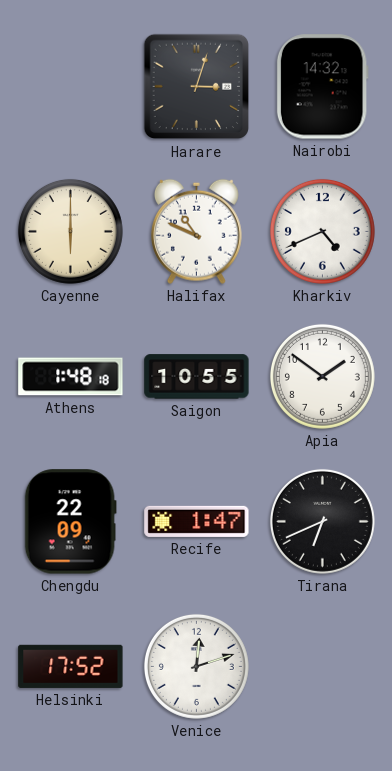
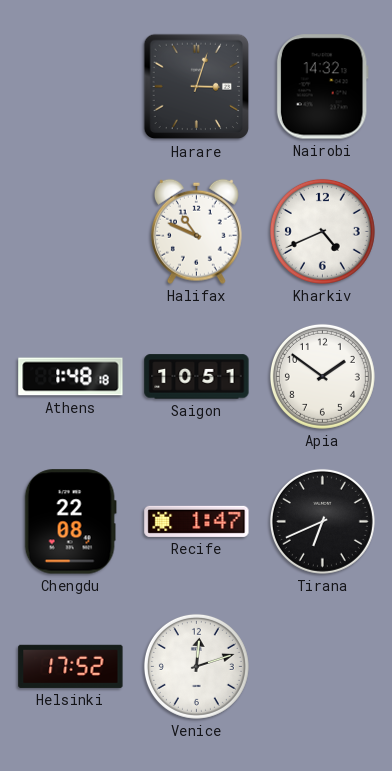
Cayenne: 6:00 -> none (70, 231)
Saigon: 10:55 -> 10:51 (197, 377)
Chengdu: 22:09 -> 22:08 (70, 522)
